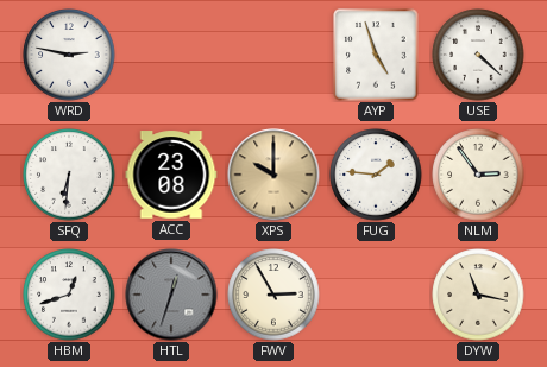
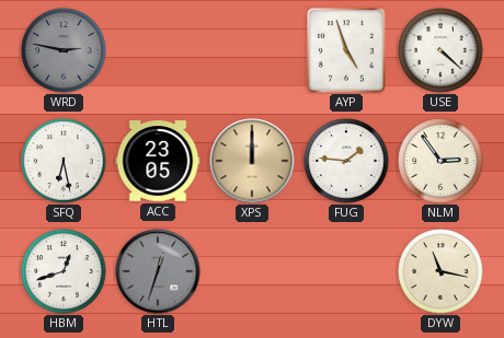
WRD dial: white -> grey (64, 50)
SFQ: 6:31 -> 6:28 (64, 161)
ACC: 23:08 -> 23:05 (158, 161)
XPS: 10:00 -> 12:00 (252, 161)
FWV: 2:55 -> none (273, 295)
